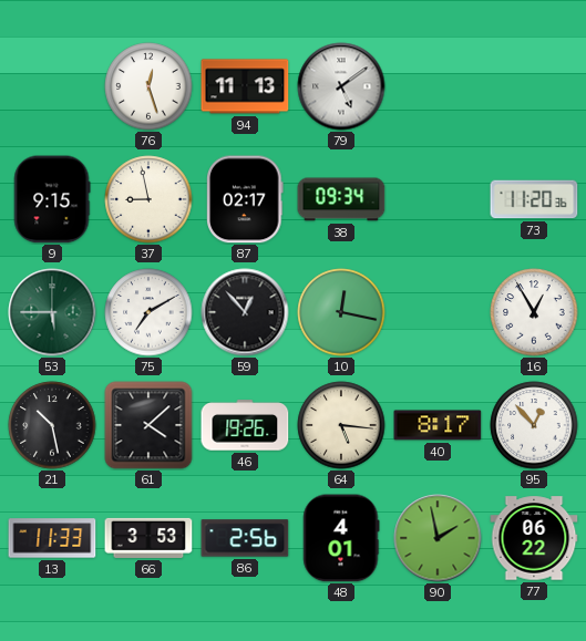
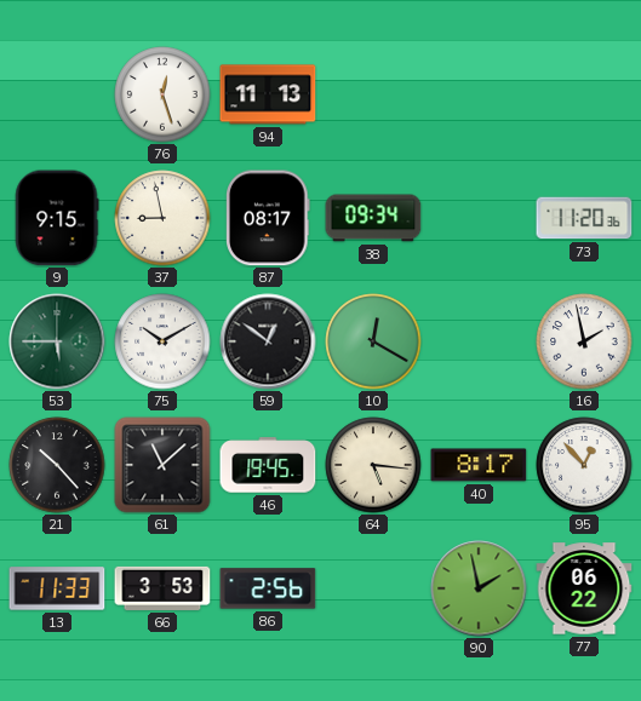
79: 5:09 -> none (341, 86)
87: 02:17 -> 08:17 (269, 218)
75: 7:10 -> 10:10 (162, 341)
59: 12:53 -> 12:51 (268, 341)
10: 12:17 -> 12:20 (373, 341)
16: 12:55 -> 1:58 (584, 341)
21: 10:28 -> 10:23 (57, 465)
61: 4:08 -> 11:08 (162, 465)
46: 19:26 -> 19:45 (268, 465)
48: 4:01 -> none (341, 538)
